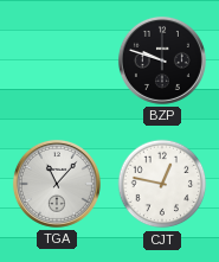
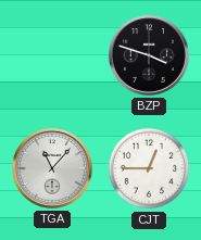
BZP: 9:48 -> 3:48 (149, 55)
CJT: 12:47 -> 12:45 (149, 168)
